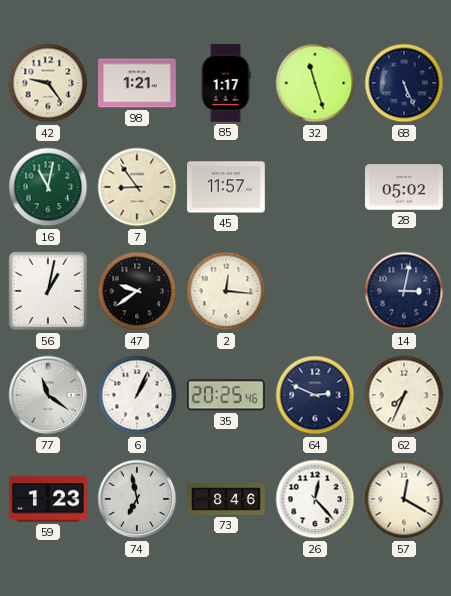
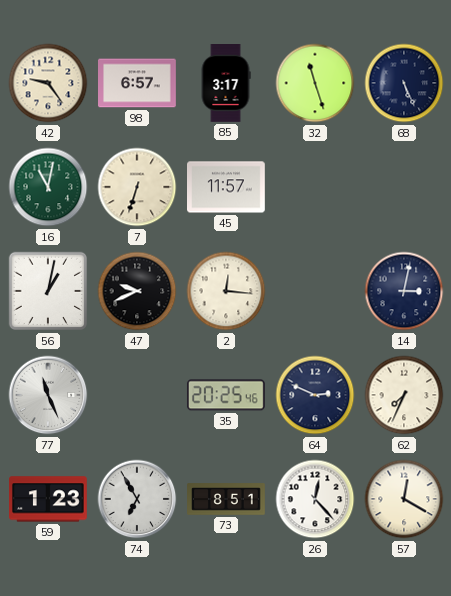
98: 1:21 -> 6:57 (138, 83)
85: 1:17 -> 3:17 (226, 84)
7: 8:54 -> 6:33 (137, 187)
28: 05:02 -> none (405, 187)
47: 9:39 -> 9:41 (137, 291)
77: 11:21 -> 11:26 (48, 395)
6: 1:04 -> none (137, 395)
74: 6:58 -> 6:55 (137, 499)
73: 8:46 -> 8:51 (226, 499)
